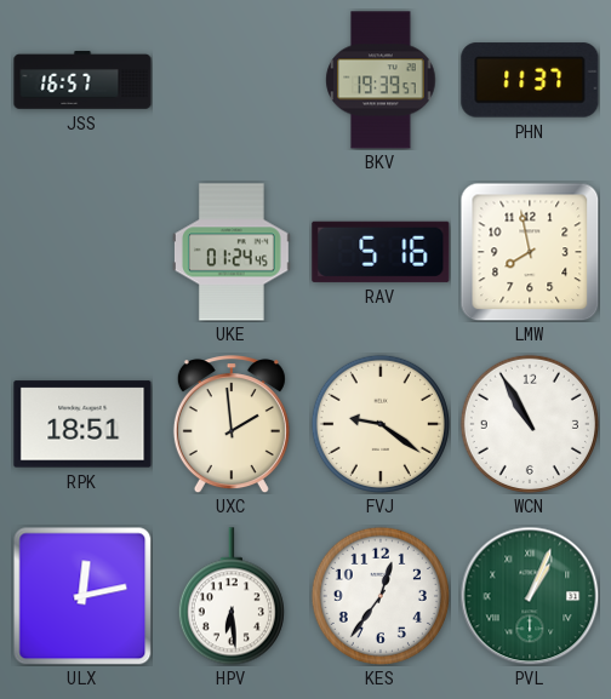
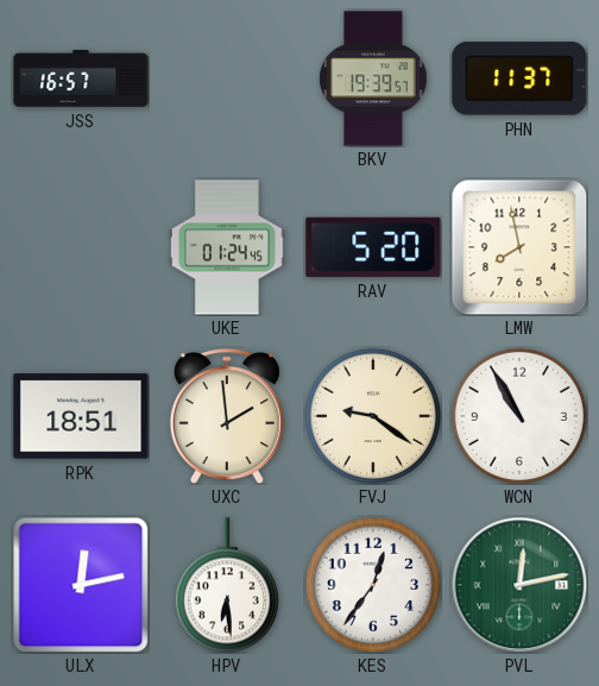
RAV: 5:16 -> 5:20 (373, 247)
PVL: 1:04 -> 12:13 (519, 585)
